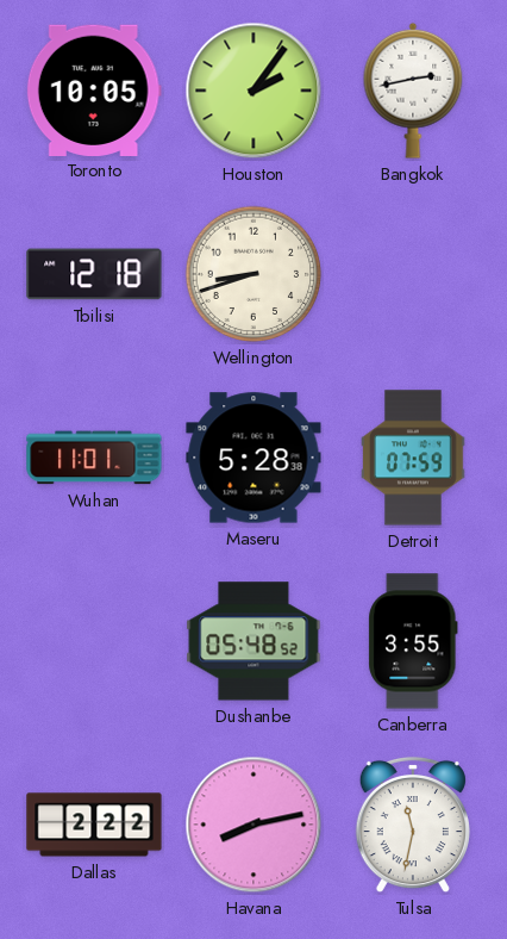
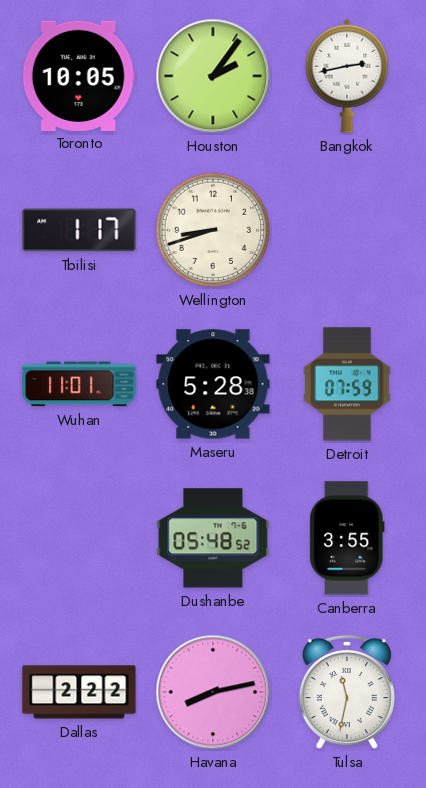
Tbilisi: 12:18 -> 1:17 (79, 230)
